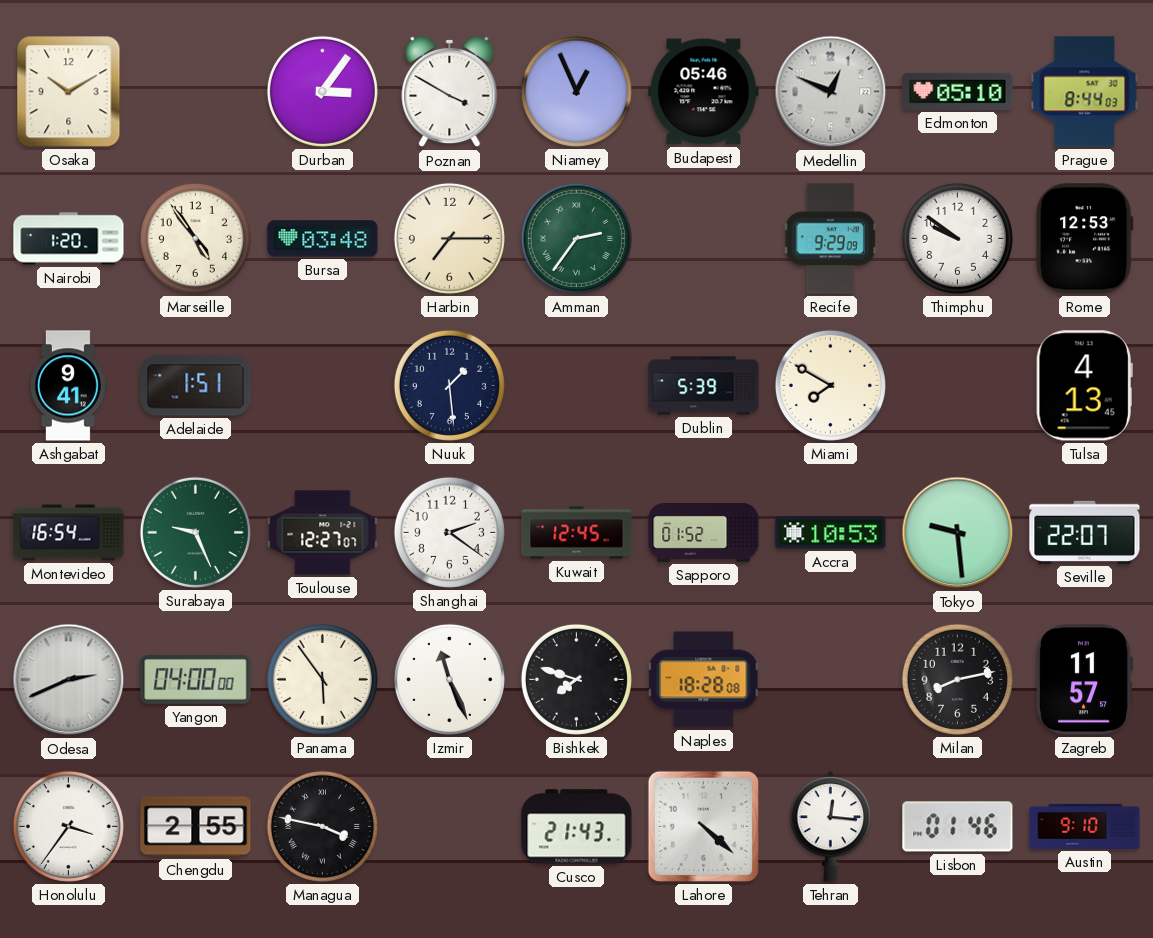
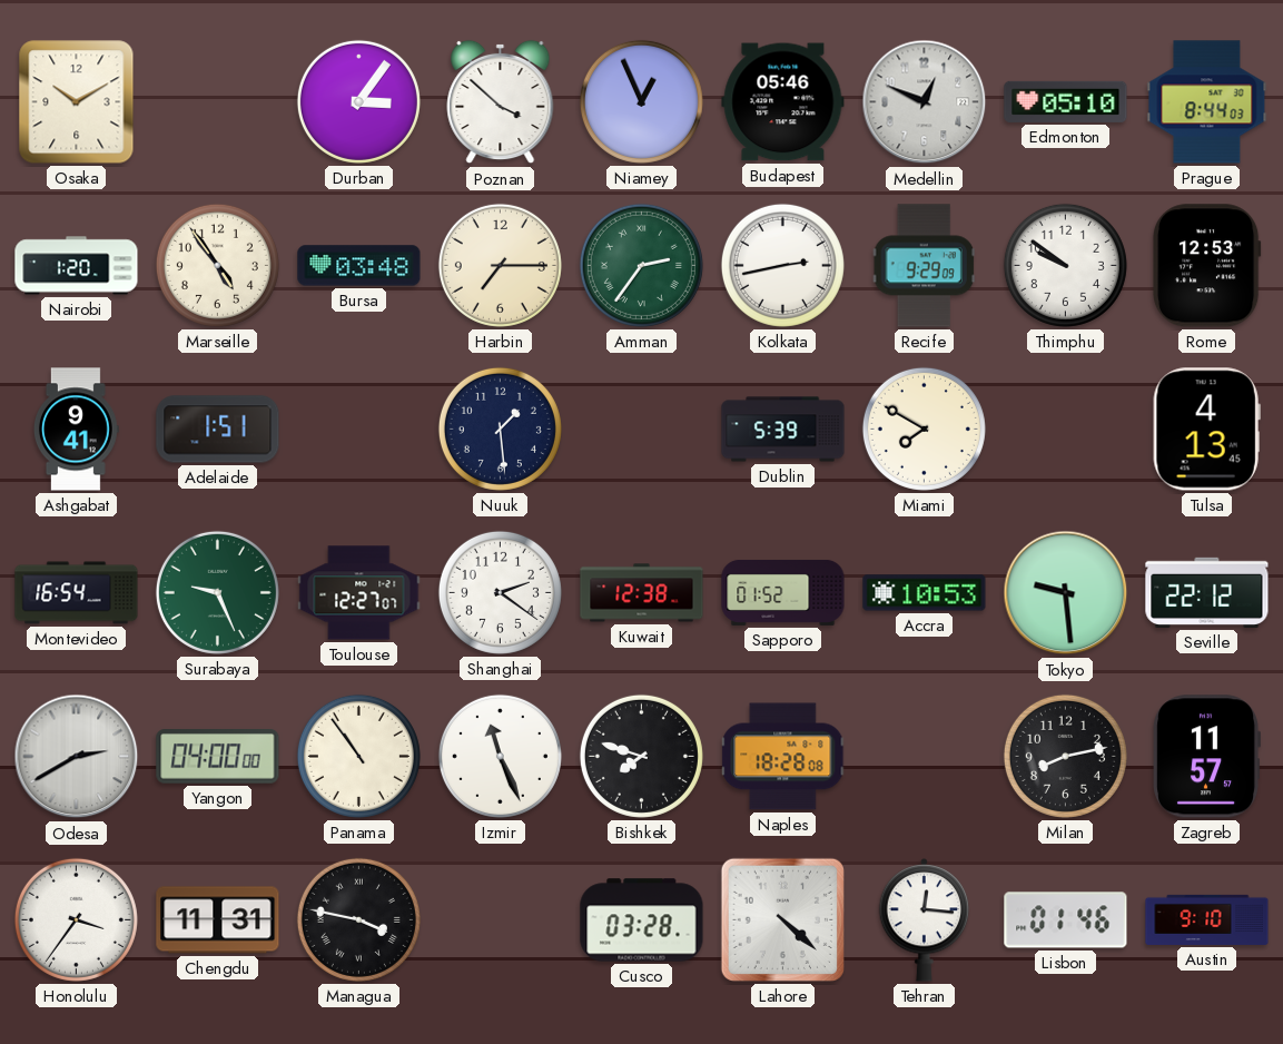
Poznan: 3:50 -> 3:52 (501, 102)
Kolkata: none -> 2:43 (782, 265)
Kuwait: 12:45 -> 12:38 (642, 593)
Seville: 22:07 -> 22:12 (1207, 592)
Odesa: 2:41 -> 2:40 (77, 757)
Panama: 5:54 -> 10:54 (358, 756)
Chengdu: 2:55 -> 11:31 (218, 920)
Cusco: 21:43 -> 03:28 (642, 920)
